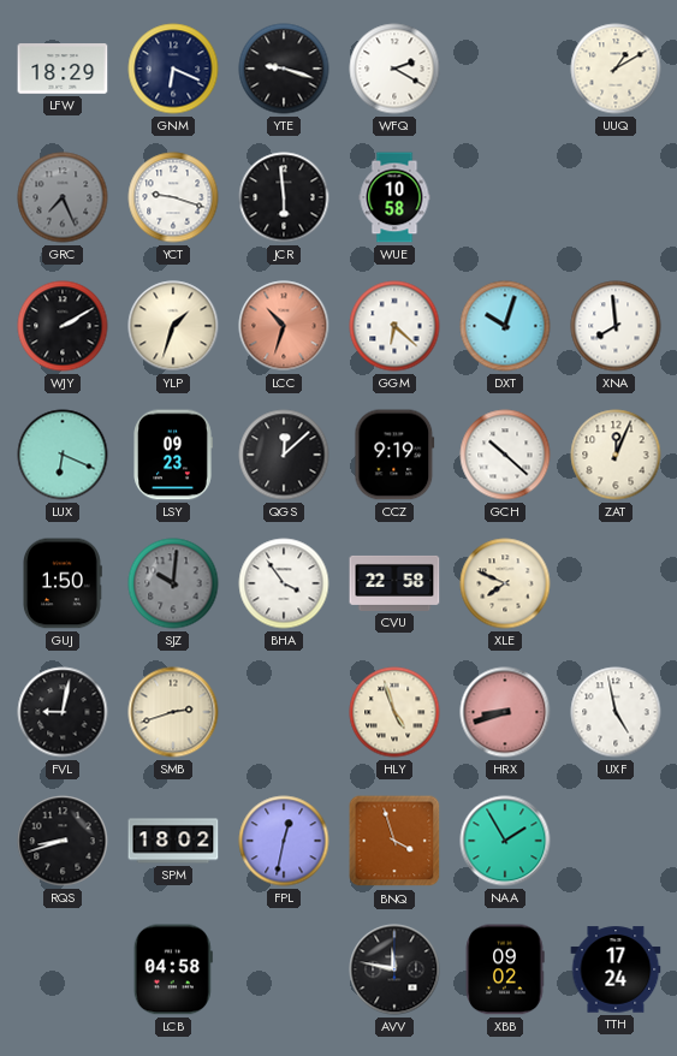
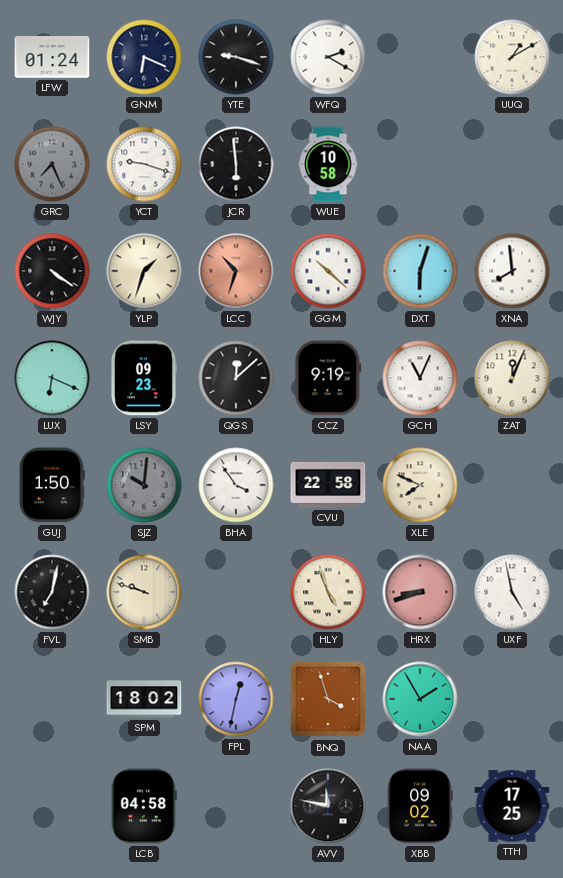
LFW: 18:29 -> 01:24 (52, 57)
WJY: 2:10 -> 4:21 (52, 271)
GGM: 6:22 -> 10:22 (328, 271)
DXT: 10:03 -> 6:03 (420, 271)
GCH: 10:22 -> 11:04 (420, 378)
FVL: 9:02 -> 7:02 (52, 592)
SMB: 2:42 -> 9:48 (144, 592)
RQS: 8:42 -> none (63, 841)
TTH: 17:24 -> 17:25 (512, 806)
